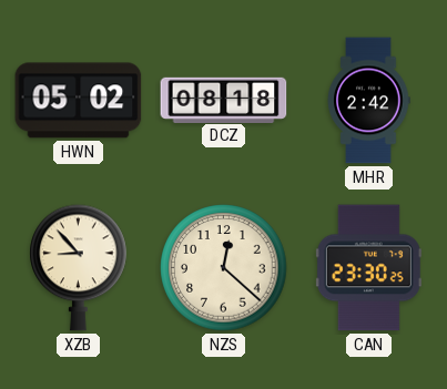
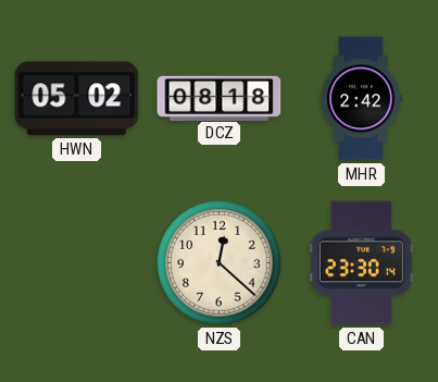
XZB: 8:53 -> none (79, 268)
CAN: 23:30:25 -> 23:30:14 (361, 263)
